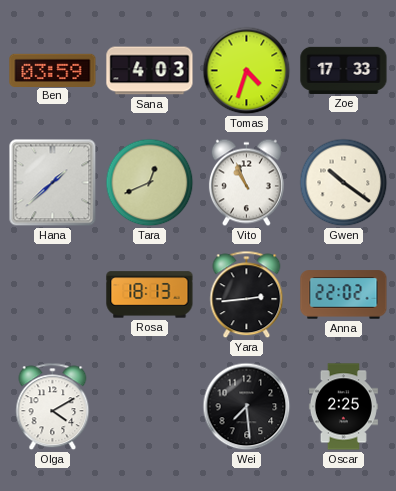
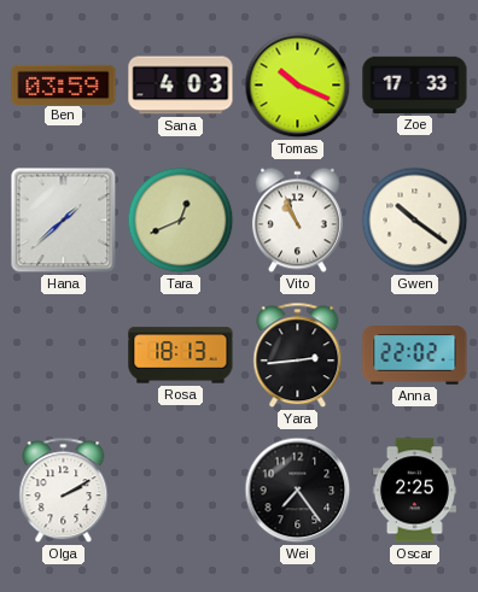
Tomas: 4:33 -> 10:19 (298, 86)
Olga: 4:10 -> 2:10 (64, 491)
Wei: 7:29 -> 7:24 (298, 491)
